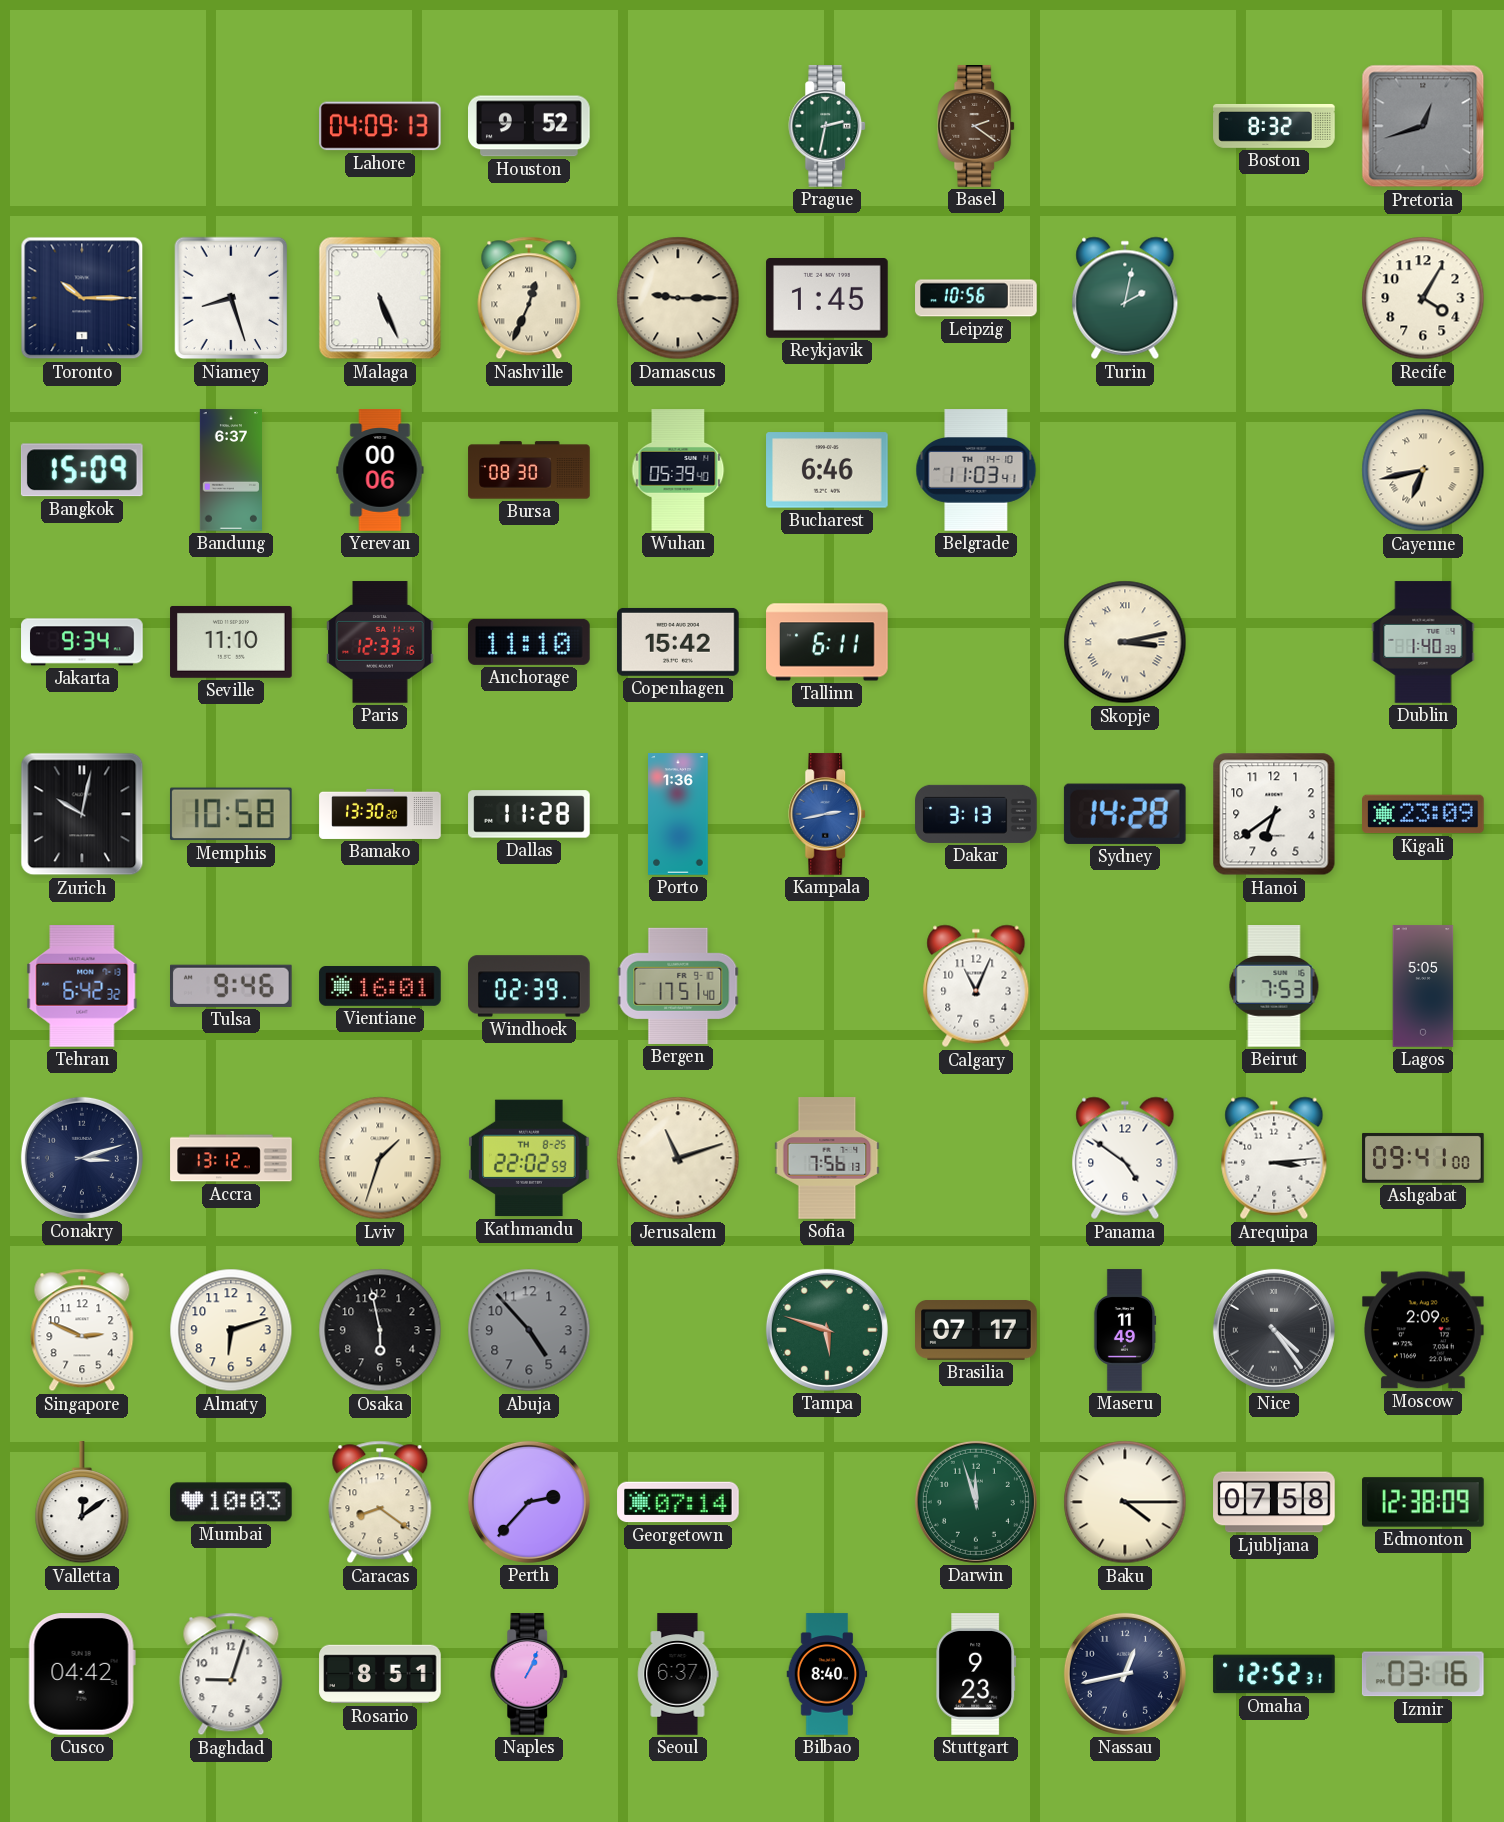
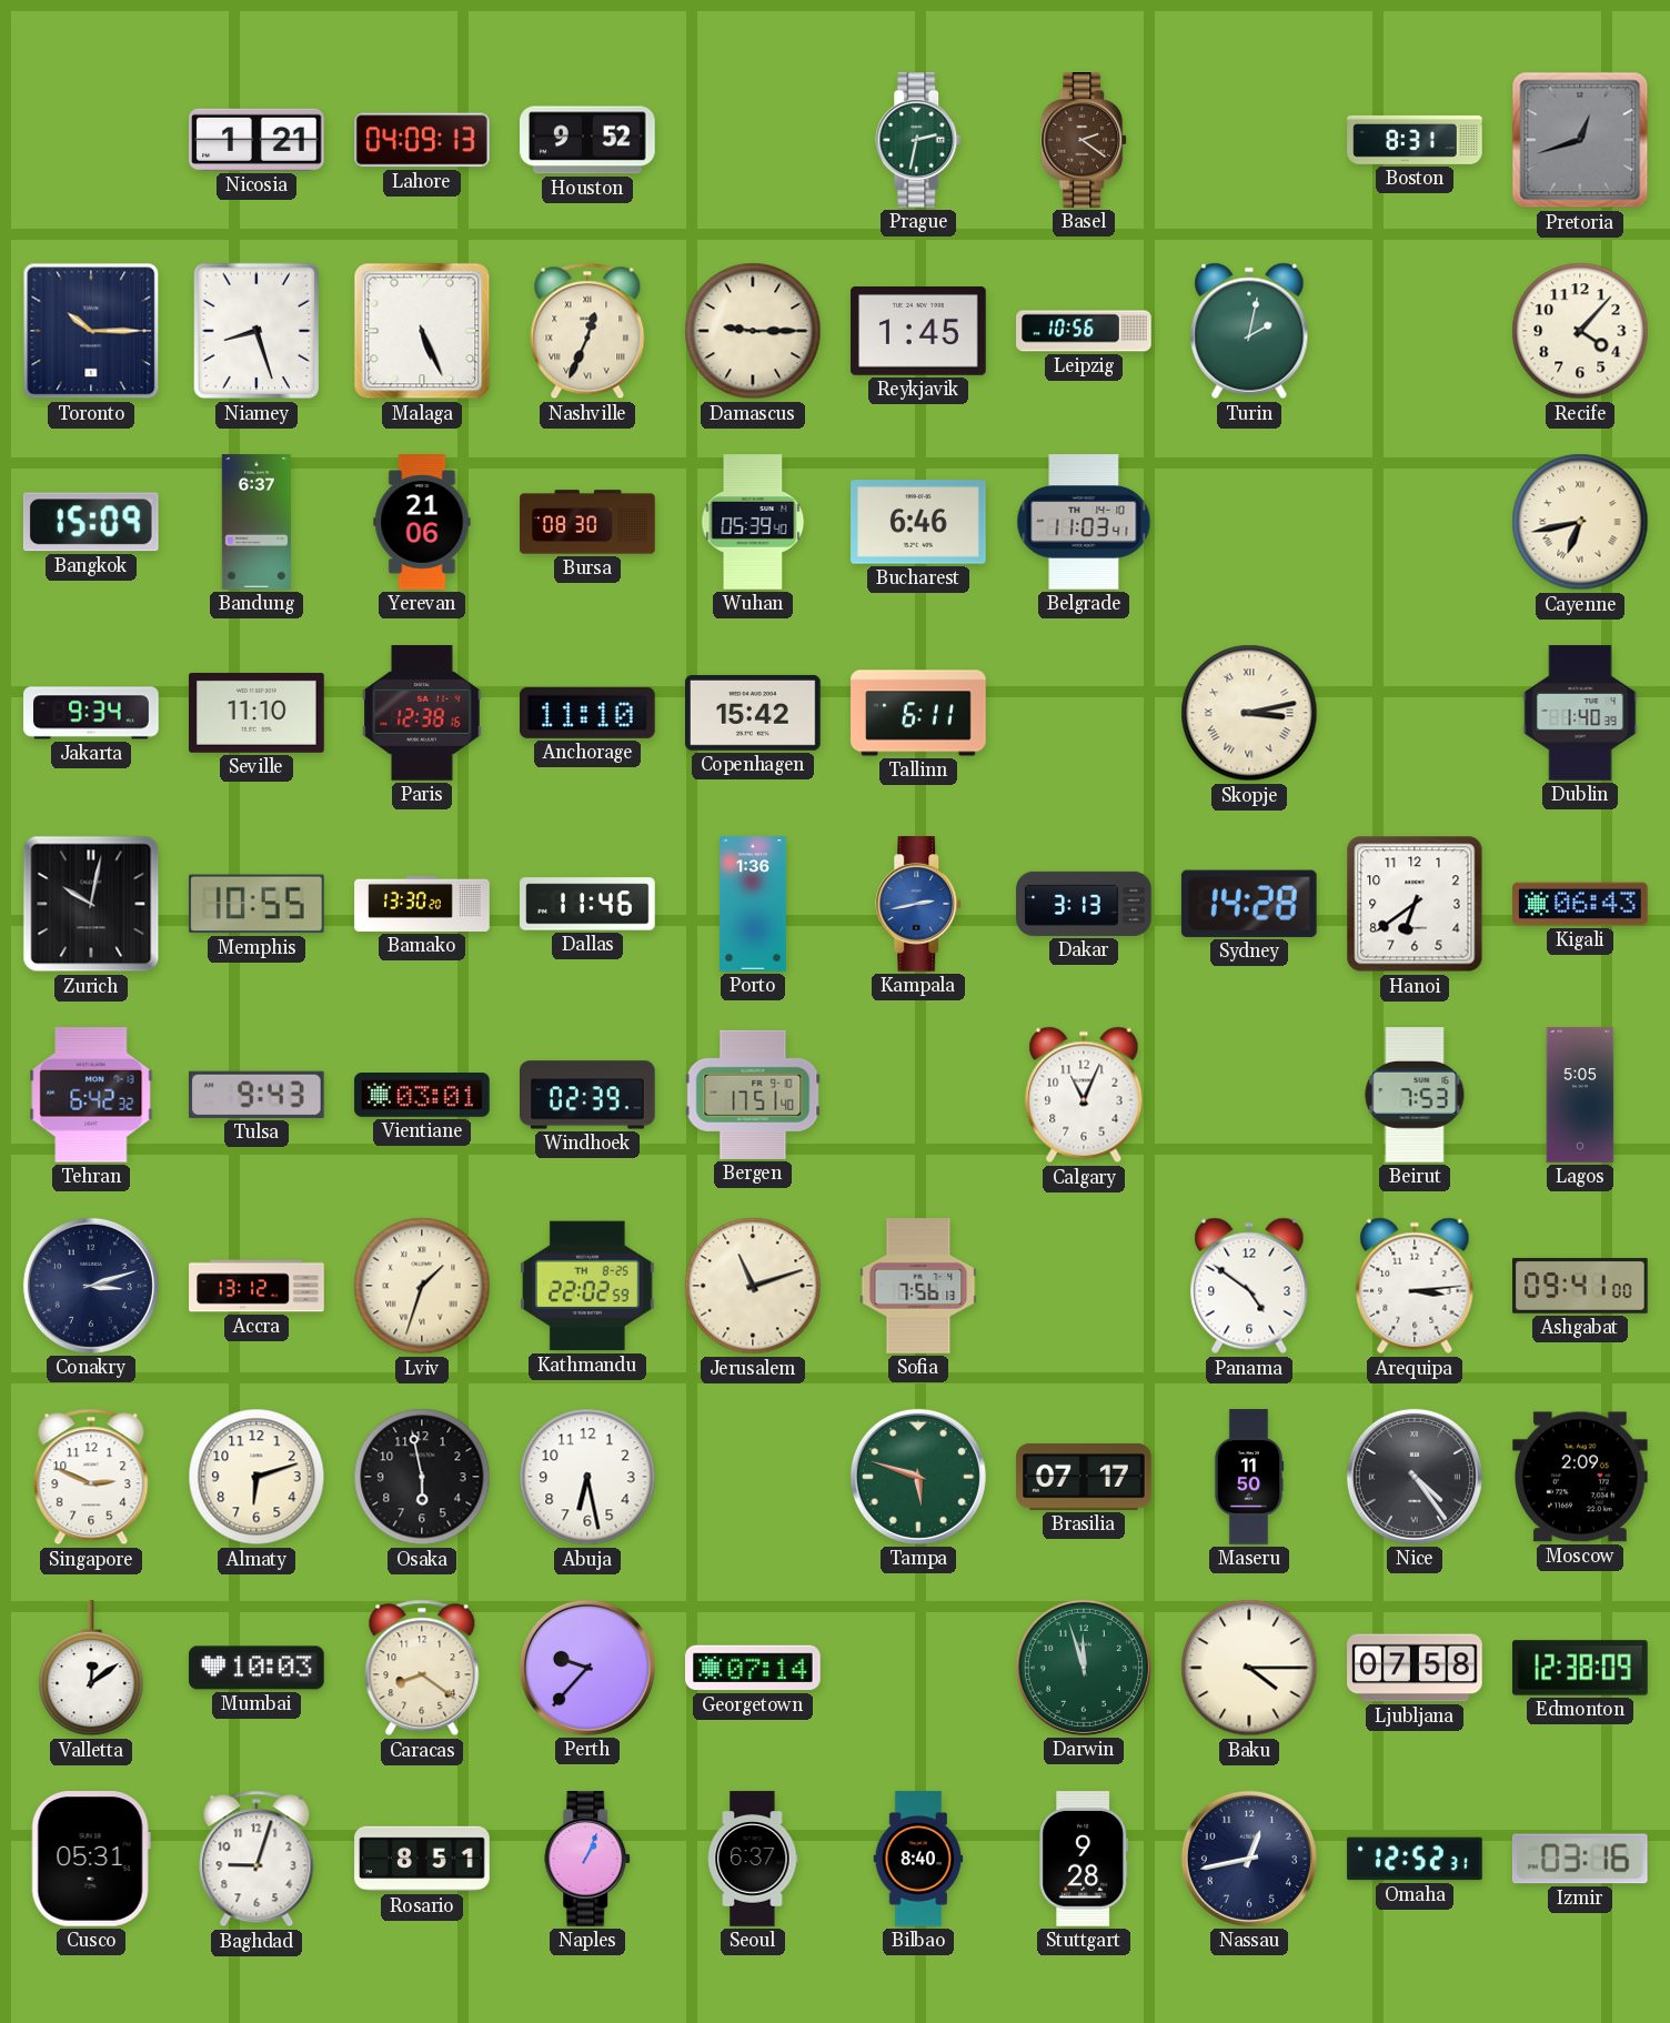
Nicosia: none -> 1:21 (256, 140)
Boston: 8:32 -> 8:31 (1415, 140)
Recife: 4:05 -> 4:07 (1580, 331)
Yerevan: 00:06 -> 21:06 (422, 522)
Paris: 12:33 -> 12:38 (422, 713)
Memphis: 10:58 -> 10:55 (256, 904)
Dallas: 11:28 -> 11:46 (587, 904)
Kigali: 23:09 -> 06:43 (1580, 904)
Tulsa: 9:46 -> 9:43 (258, 1095)
Vientiane: 16:01 -> 03:01 (422, 1096)
Abuja: 4:53 -> 6:28 (587, 1477)
Abuja dial: grey -> white (587, 1477)
Maseru: 11:49 -> 11:50 (1249, 1477)
Perth: 2:37 -> 9:37 (587, 1668)
Cusco: 04:42 -> 05:31 (91, 1860)
Stuttgart: 9:23 -> 9:28 (1084, 1859)
